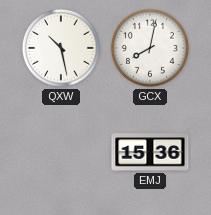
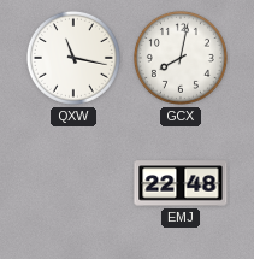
QXW: 10:28 -> 11:17 (73, 58)
EMJ: 15:36 -> 22:48 (181, 183)
